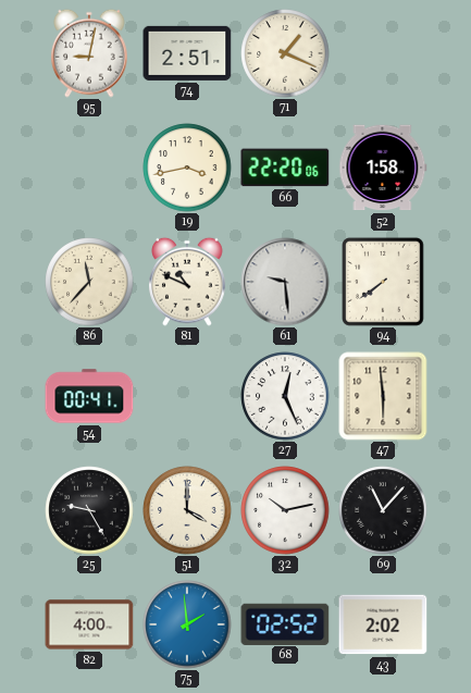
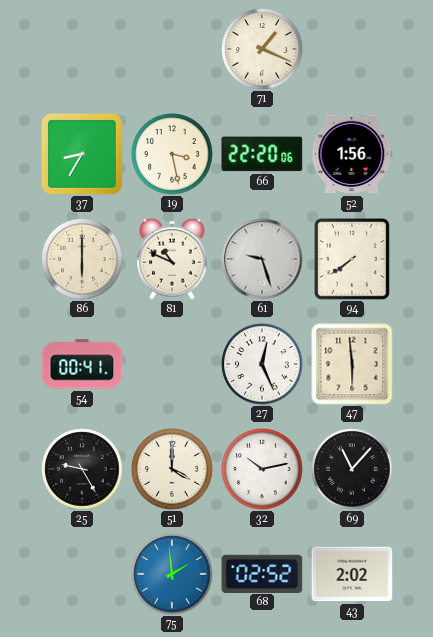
95: 9:02 -> none (89, 53)
74: 2:51 -> none (187, 53)
37: none -> 8:35 (82, 154)
19: 3:43 -> 3:28 (172, 154)
52: 1:58 -> 1:56 (352, 154)
86: 11:37 -> 6:00 (82, 259)
61: 9:29 -> 9:27 (262, 259)
82: 4:00 -> none (89, 624)
